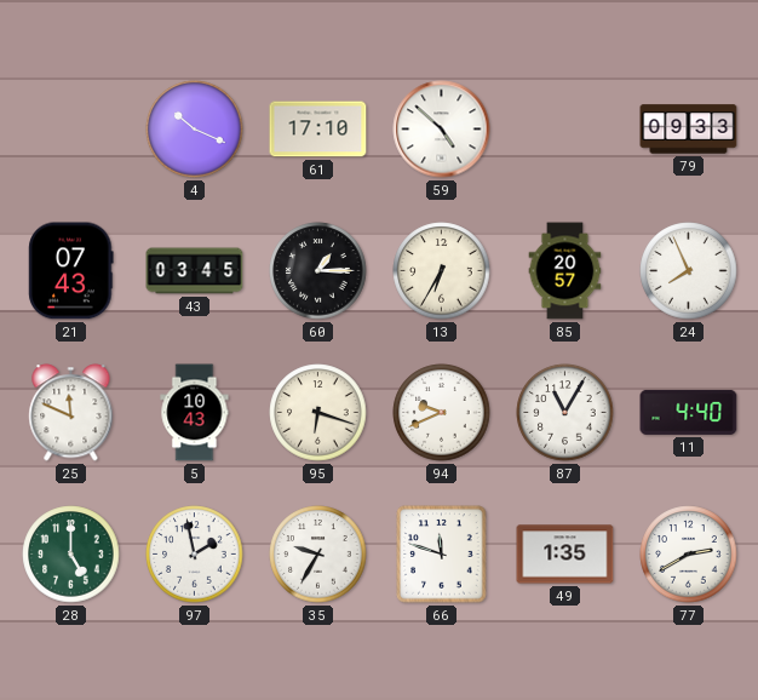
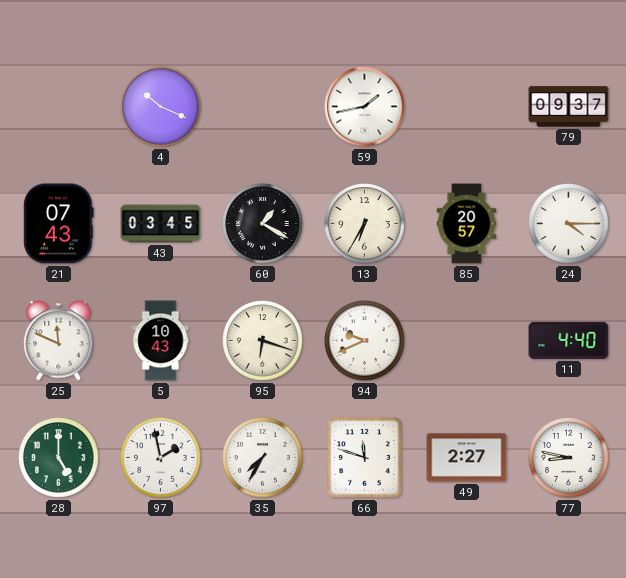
61: 17:10 -> none (318, 130)
59: 4:52 -> 1:43 (365, 107)
79: 09:33 -> 09:37 (569, 107)
60: 1:15 -> 1:20 (263, 224)
24: 7:56 -> 4:15 (569, 224)
87: 11:05 -> none (565, 413)
35: 9:35 -> 7:35 (263, 458)
49: 1:35 -> 2:27 (467, 458)
77: 2:40 -> 8:47 (569, 458)
